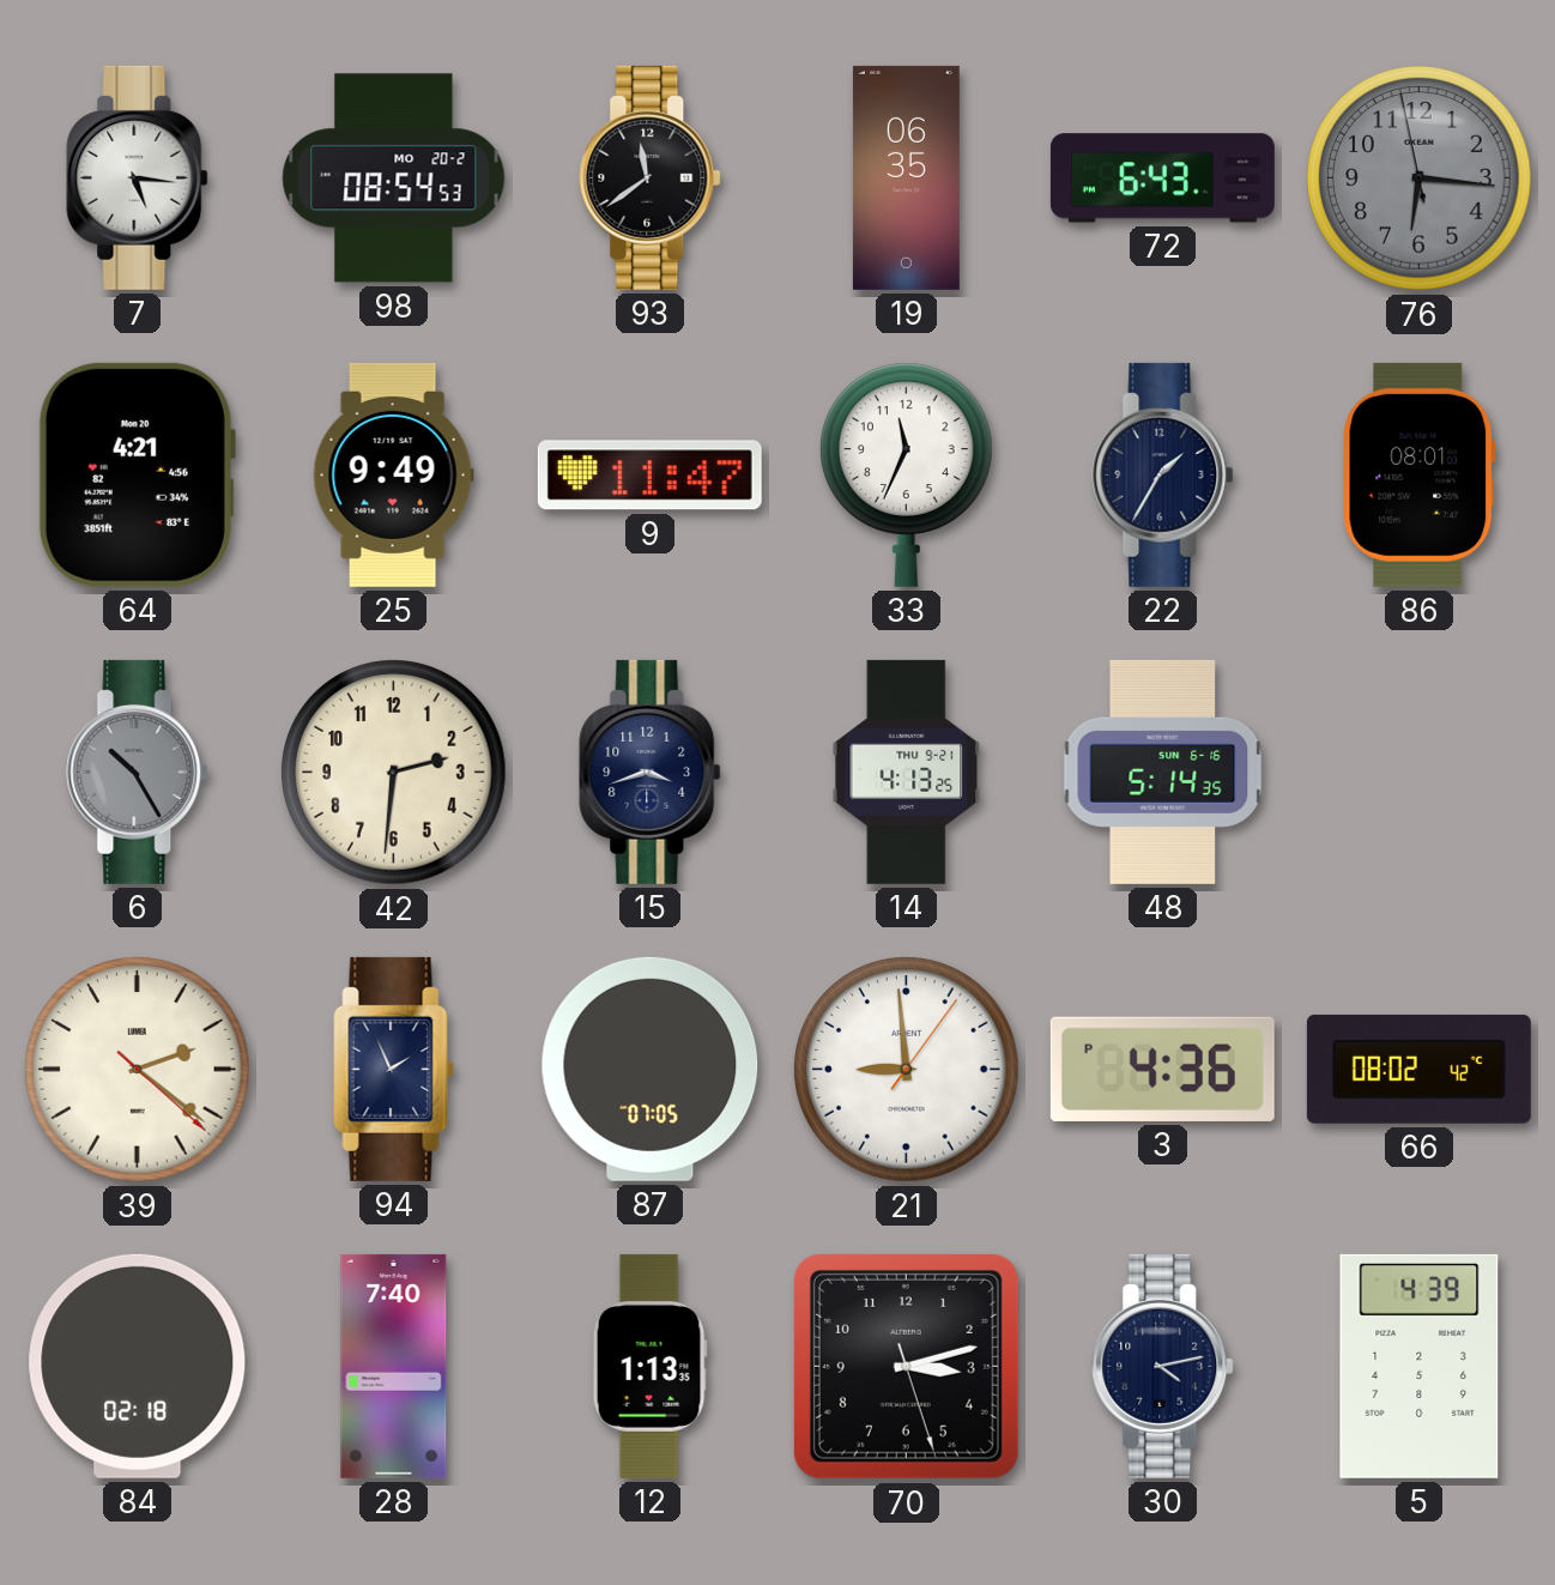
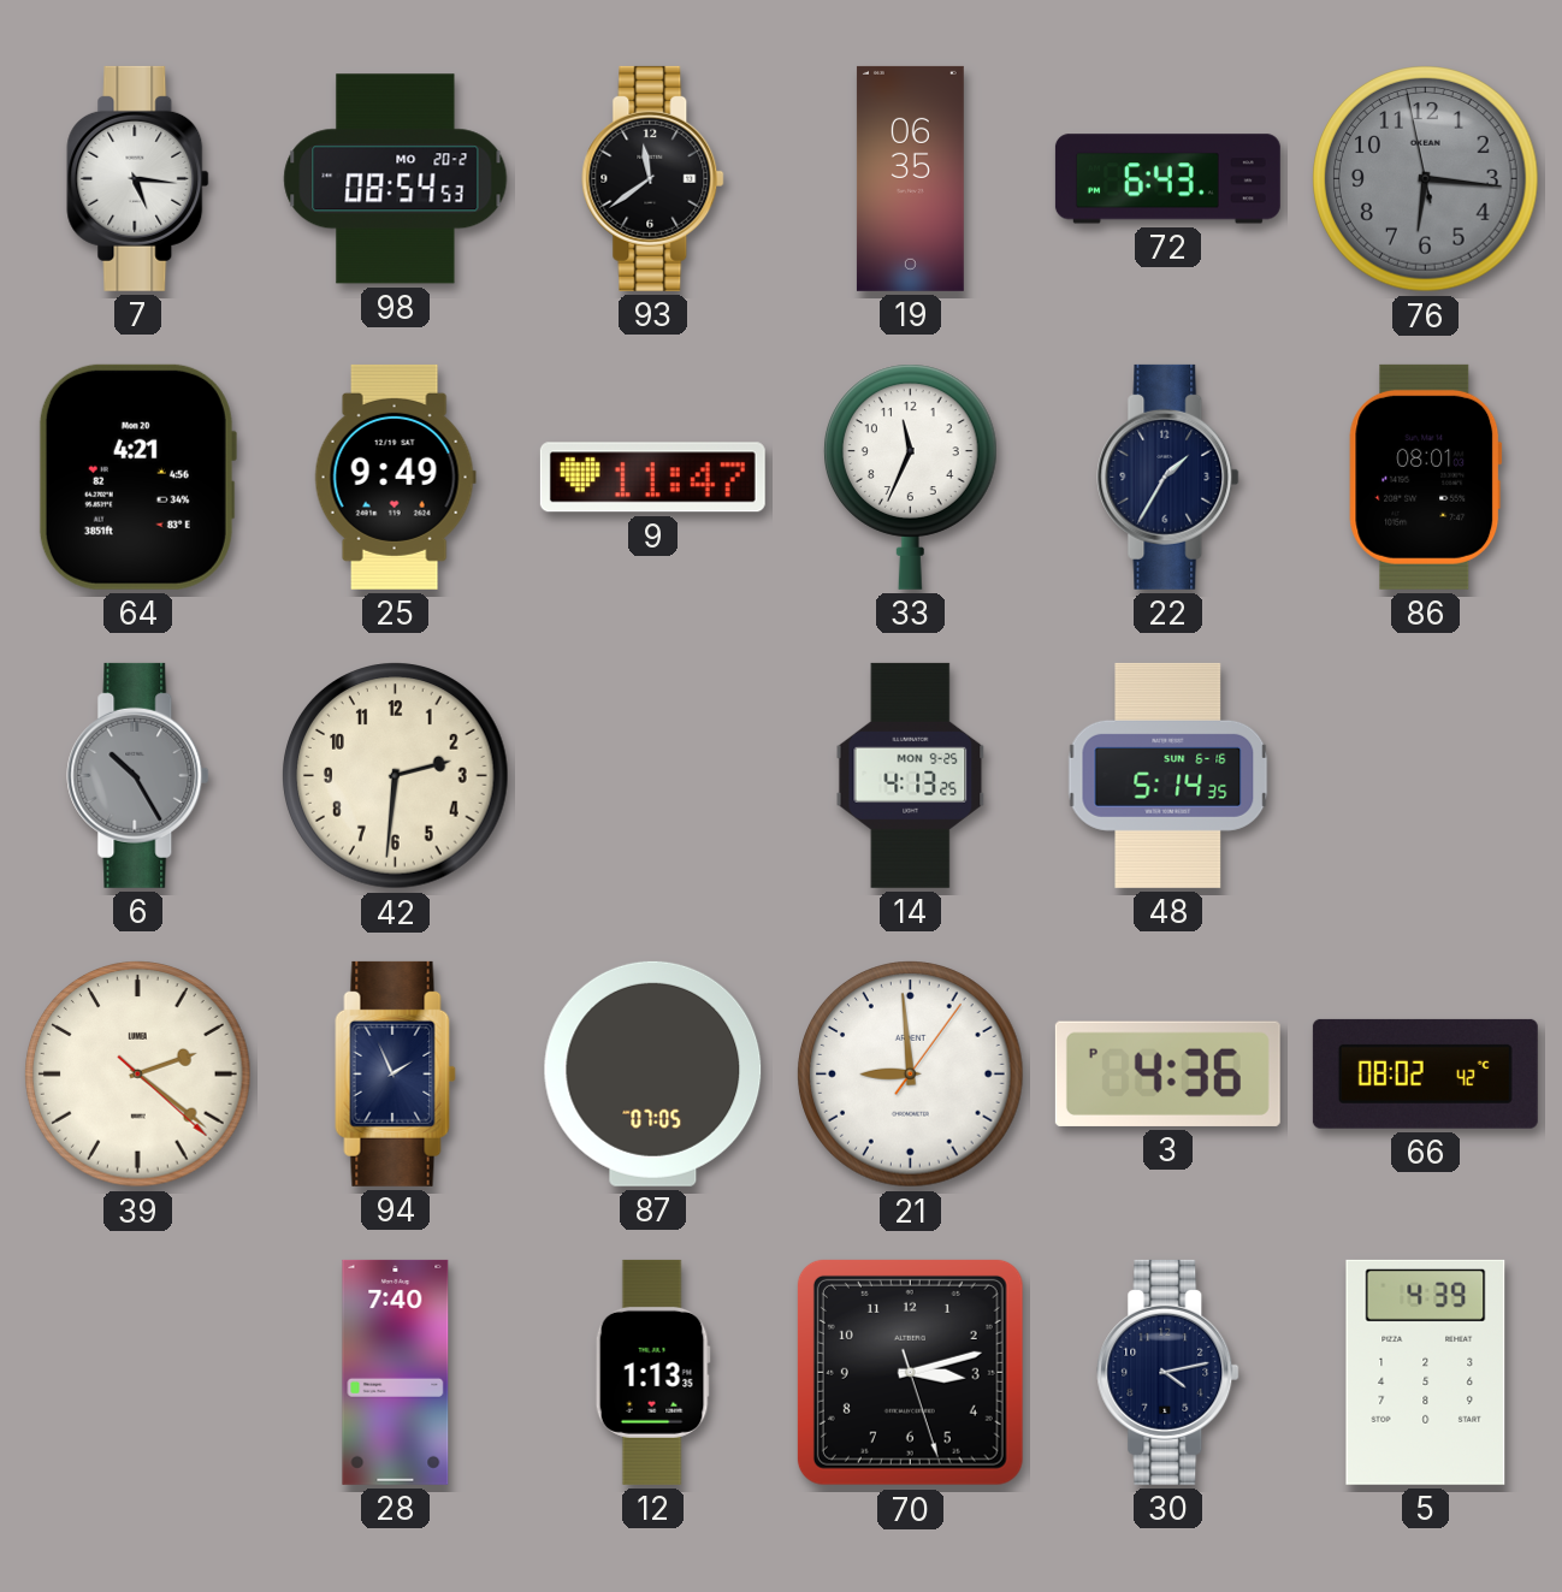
15: 3:42 -> none (651, 772)
14 date: THU 9-21 -> MON 9-25 (911, 775)
84: 02:18 -> none (138, 1366)
